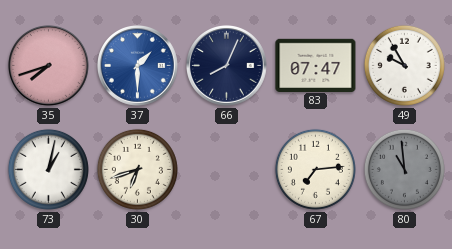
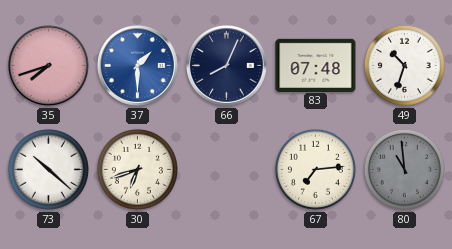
83: 07:47 -> 07:48 (316, 65)
49: 9:55 -> 10:33 (404, 65)
73: 1:02 -> 10:22 (48, 169)
